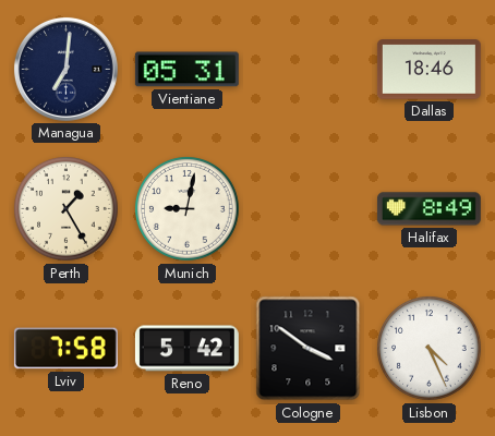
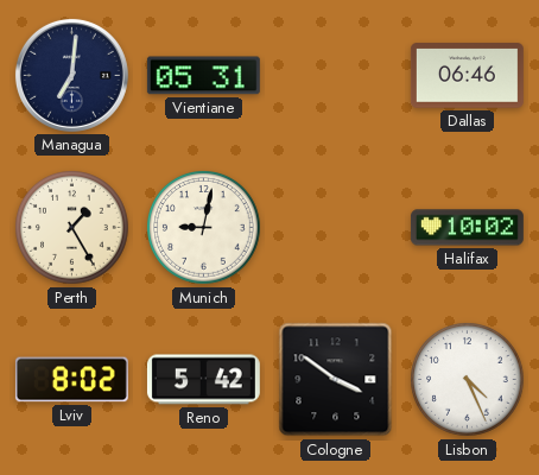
Dallas: 18:46 -> 06:46 (467, 76)
Halifax: 8:49 -> 10:02 (467, 228)
Lviv: 7:58 -> 8:02 (71, 380)
